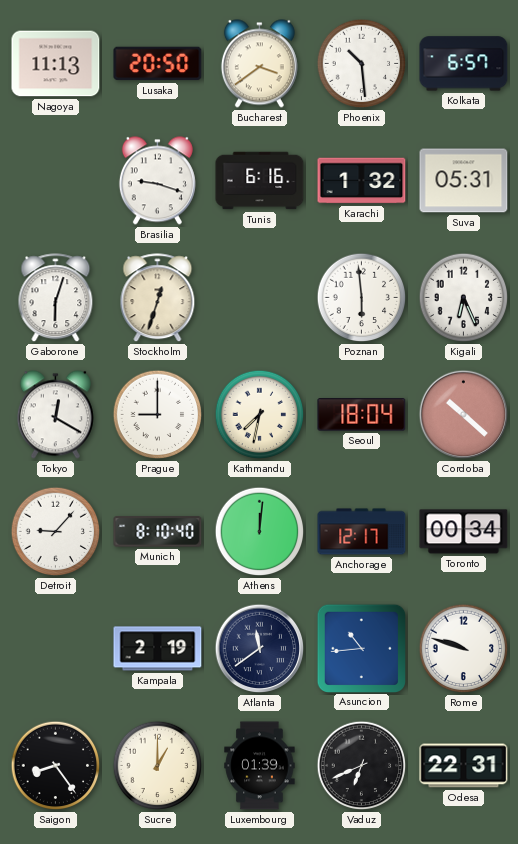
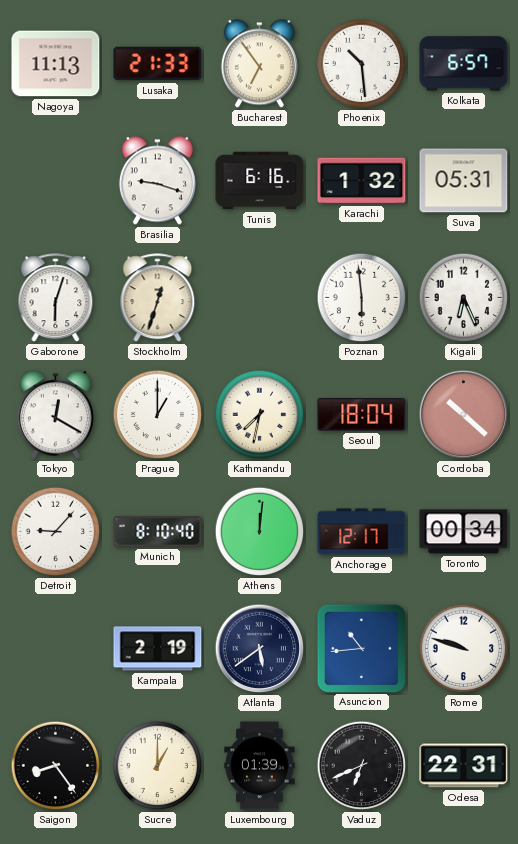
Lusaka: 20:50 -> 21:33 (158, 64)
Bucharest: 3:39 -> 6:54 (259, 64)
Prague: 9:00 -> 1:00 (158, 415)
Atlanta: 11:39 -> 5:39 (260, 649)
